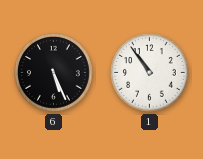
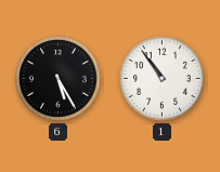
6: 5:26 -> 5:25 (59, 79)
